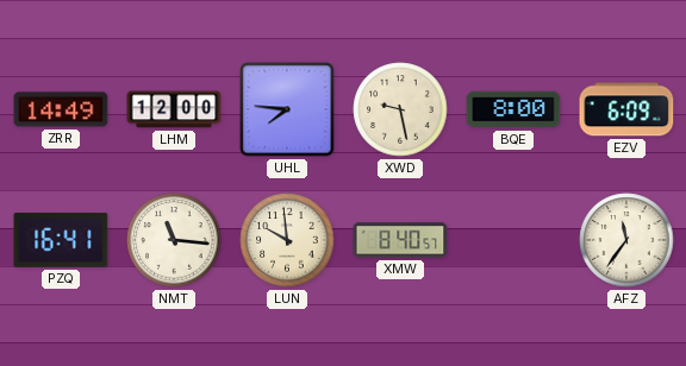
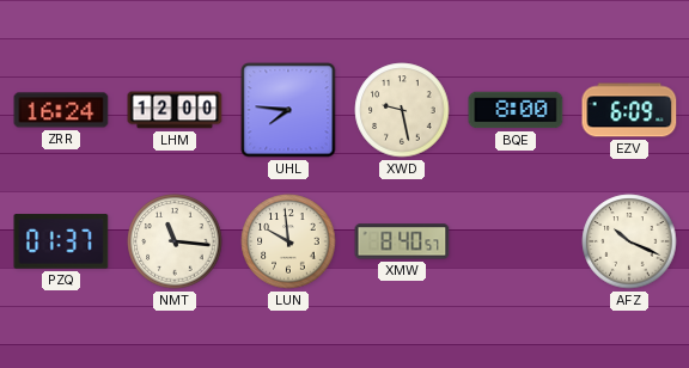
ZRR: 14:49 -> 16:24 (61, 110)
PZQ: 16:41 -> 01:37 (61, 241)
AFZ: 11:36 -> 10:19 (629, 241)
